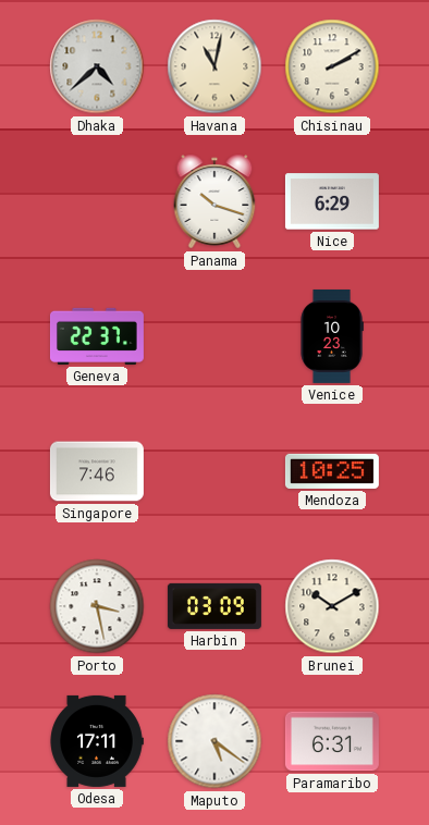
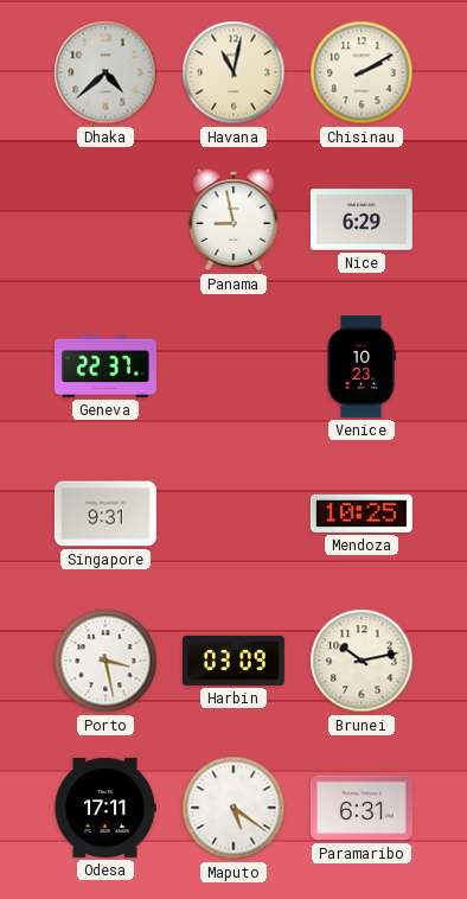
Panama: 10:18 -> 8:58 (233, 219)
Singapore: 7:46 -> 9:31 (105, 514)
Brunei: 10:10 -> 10:13 (362, 661)
